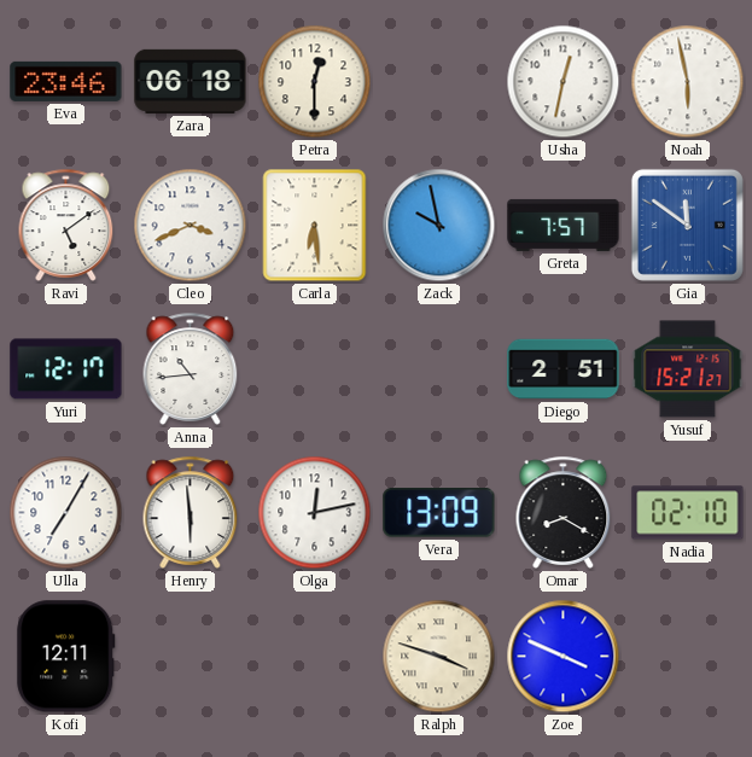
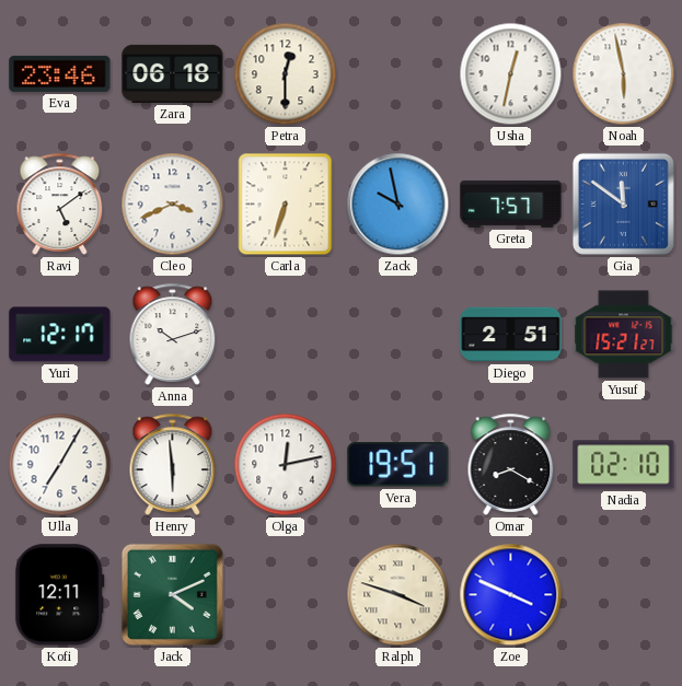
Carla: 6:29 -> 6:33 (286, 205)
Anna: 10:44 -> 10:12 (173, 334)
Vera: 13:09 -> 19:51 (398, 465)
Jack: none -> 4:11 (172, 594)
